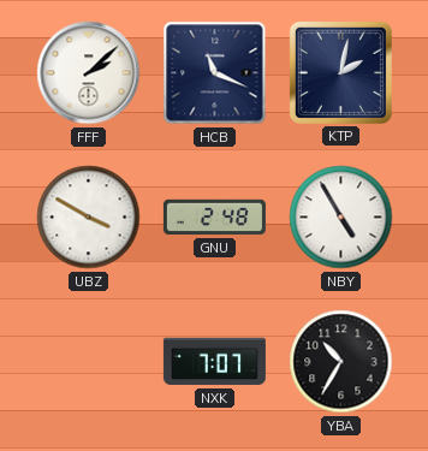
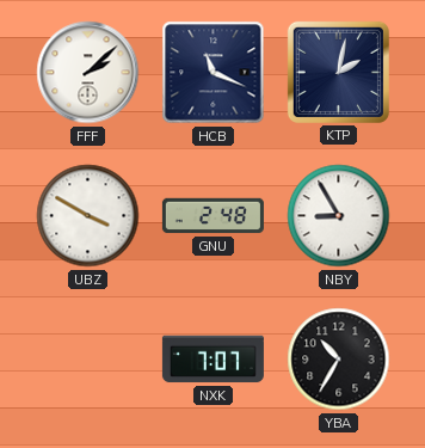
NBY: 4:55 -> 8:55 (339, 216)
